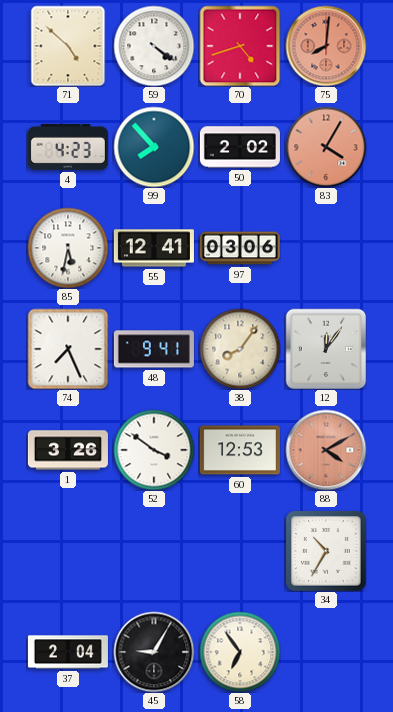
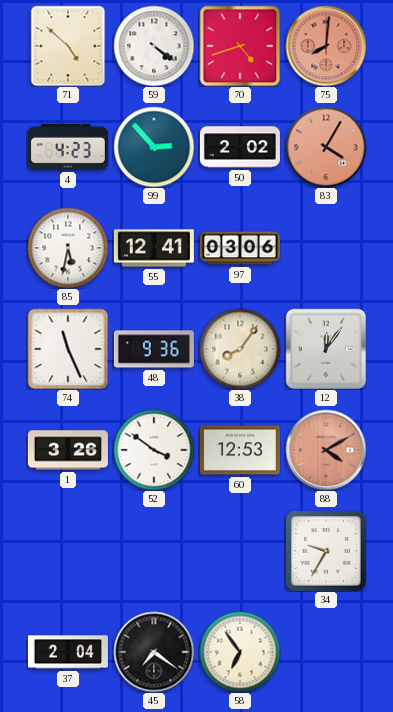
99: 7:53 -> 2:53 (154, 147)
74: 7:26 -> 11:26 (68, 349)
48: 9:41 -> 9:36 (154, 349)
34: 10:35 -> 9:35 (326, 551)
45: 9:05 -> 7:21 (154, 652)
